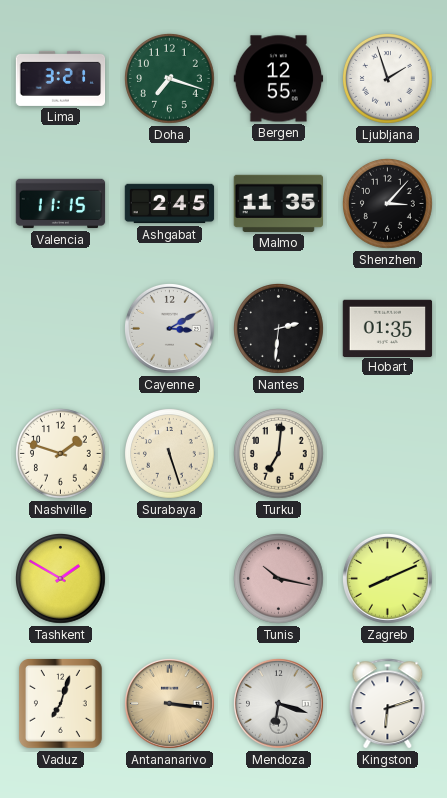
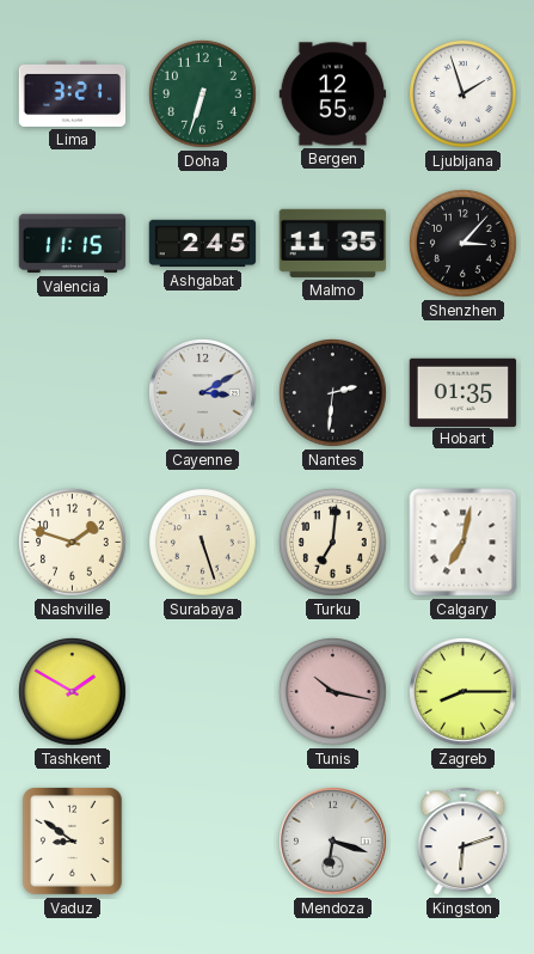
Doha: 7:18 -> 6:33 (203, 94)
Calgary: none -> 7:02 (464, 543)
Zagreb: 8:11 -> 8:15 (464, 692)
Vaduz: 7:03 -> 8:51 (72, 840)
Antananarivo: 3:16 -> none (170, 704)
